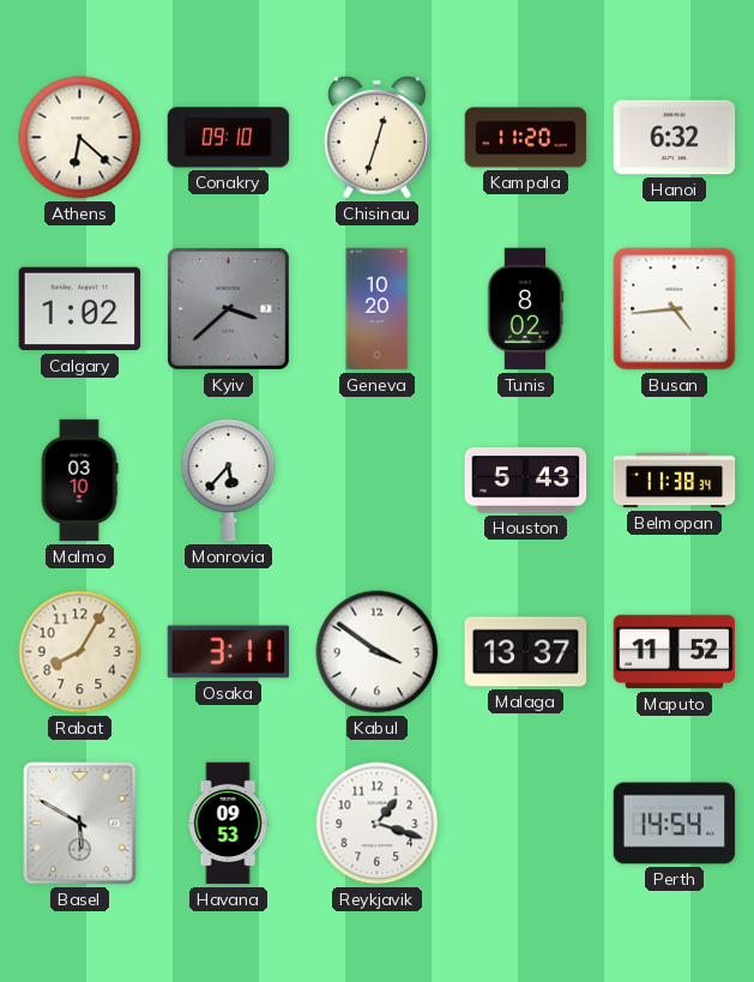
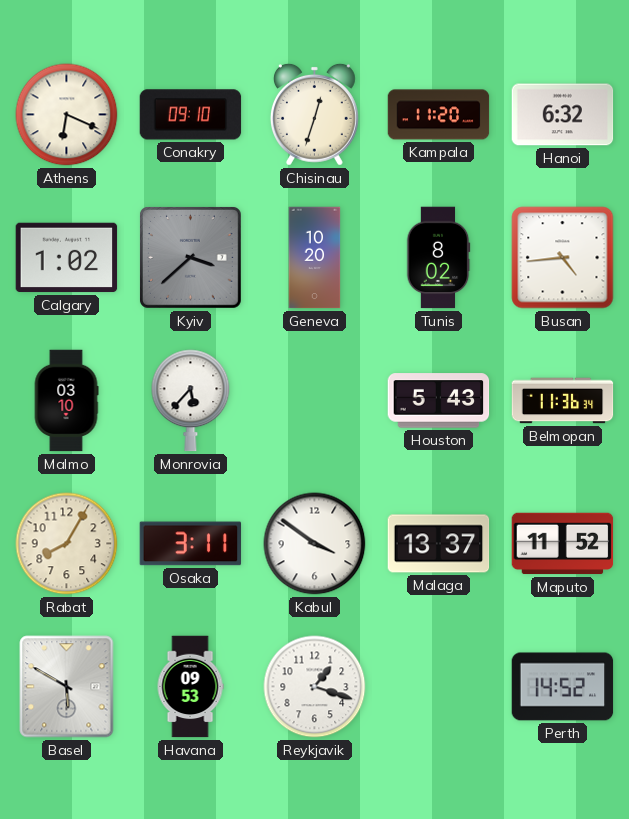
Athens: 6:22 -> 6:19 (67, 115)
Belmopan: 11:38 -> 11:36 (563, 401)
Perth: 14:54 -> 14:52 (563, 687)
